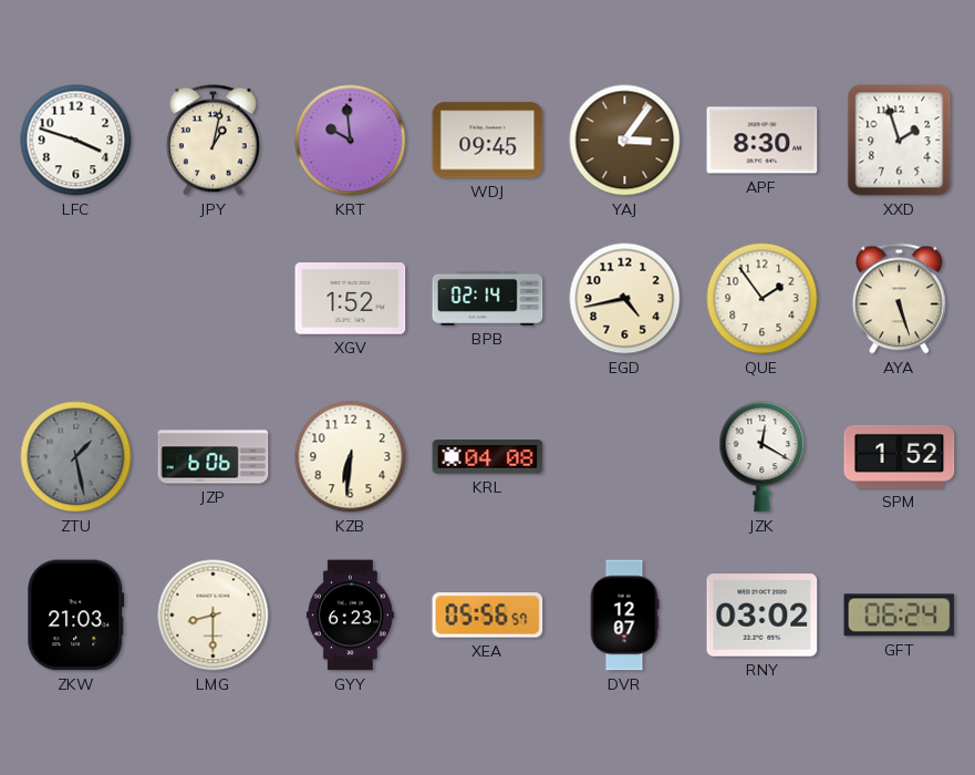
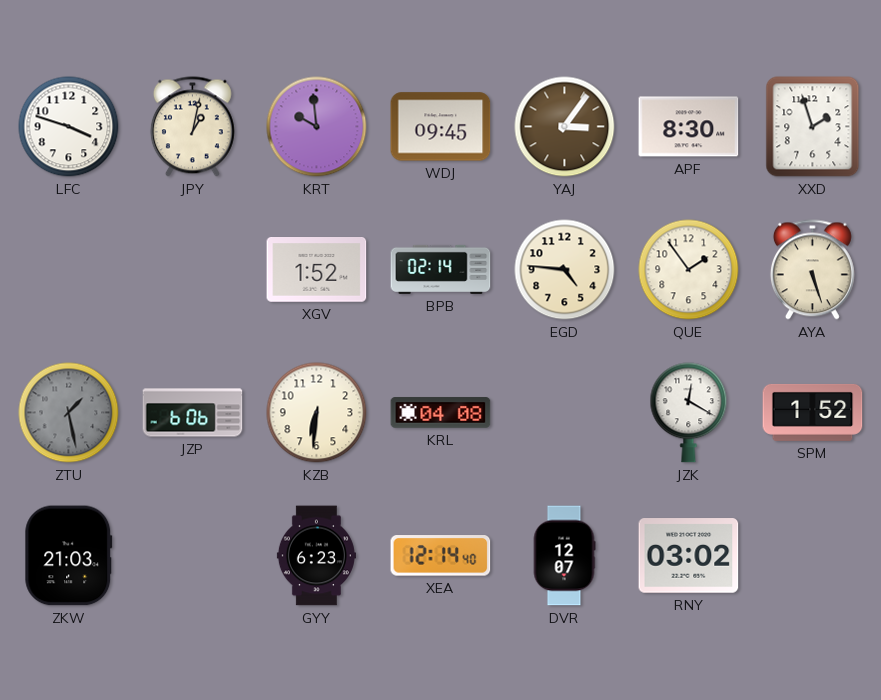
EGD: 4:43 -> 4:46 (565, 270)
LMG: 8:30 -> none (214, 616)
XEA: 05:56 -> 12:14 (441, 556)
GFT: 06:24 -> none (900, 616)
